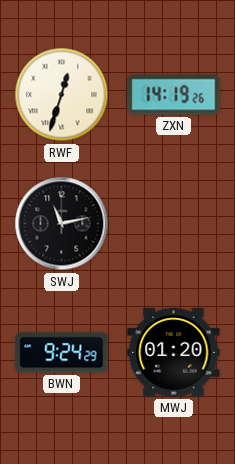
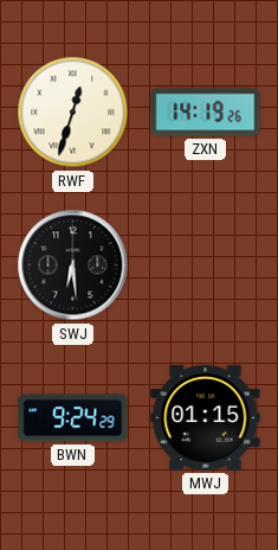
SWJ: 11:13 -> 6:29 (73, 266)
MWJ: 01:20 -> 01:15 (206, 418)
